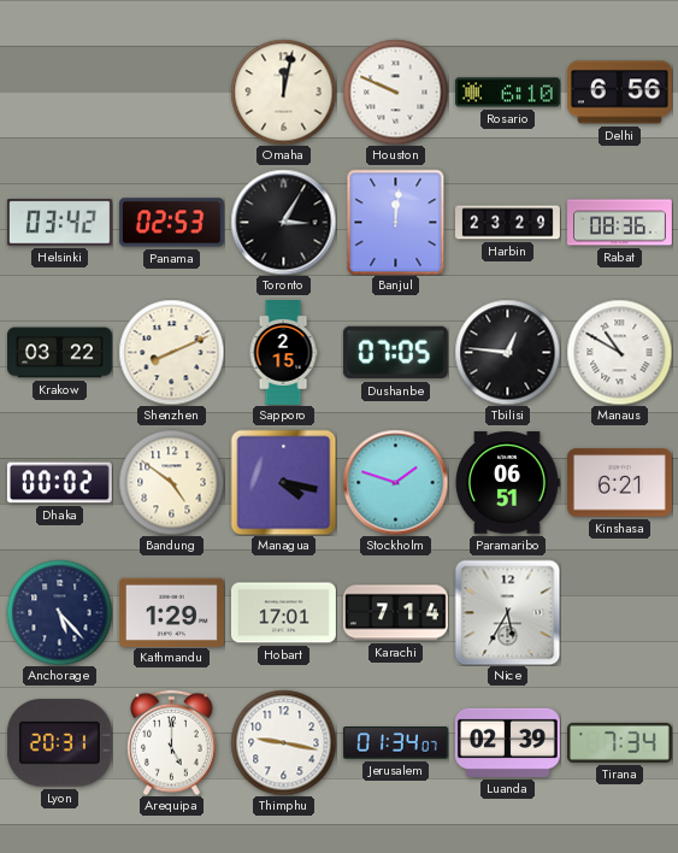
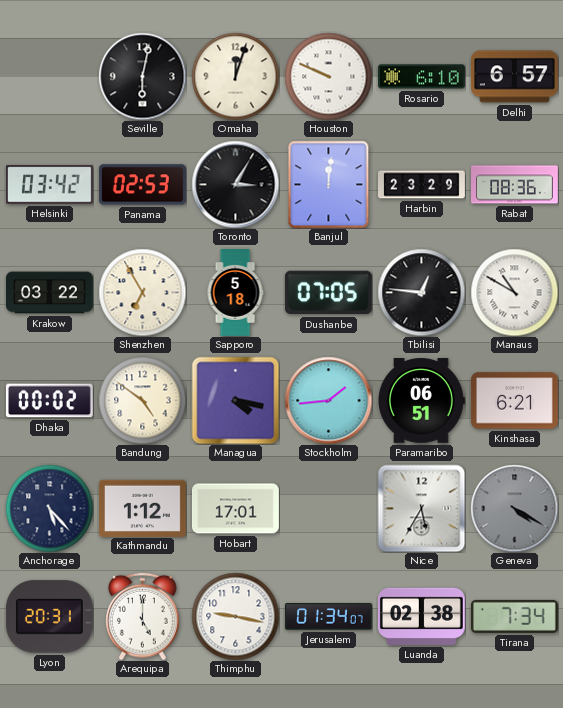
Seville: none -> 6:02 (142, 76)
Omaha: 12:02 -> 12:03 (235, 76)
Delhi: 6:56 -> 6:57 (514, 77)
Shenzhen: 8:11 -> 6:55 (142, 292)
Sapporo: 2:15 -> 5:18 (235, 293)
Stockholm: 1:48 -> 1:44 (328, 400)
Kathmandu: 1:29 -> 1:12 (142, 508)
Karachi: 7:14 -> none (396, 613)
Geneva: none -> 4:20 (514, 508)
Luanda: 02:39 -> 02:38 (421, 616)
